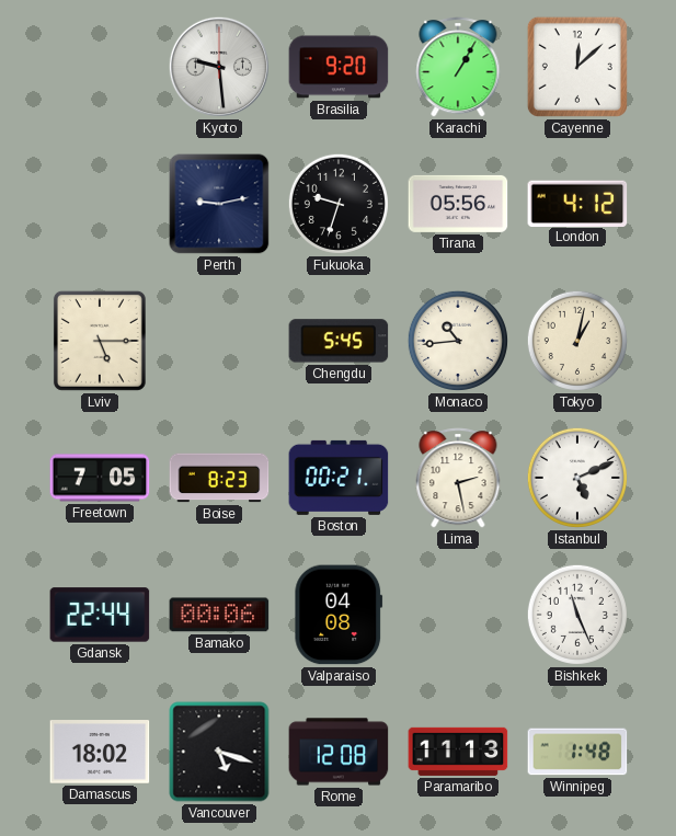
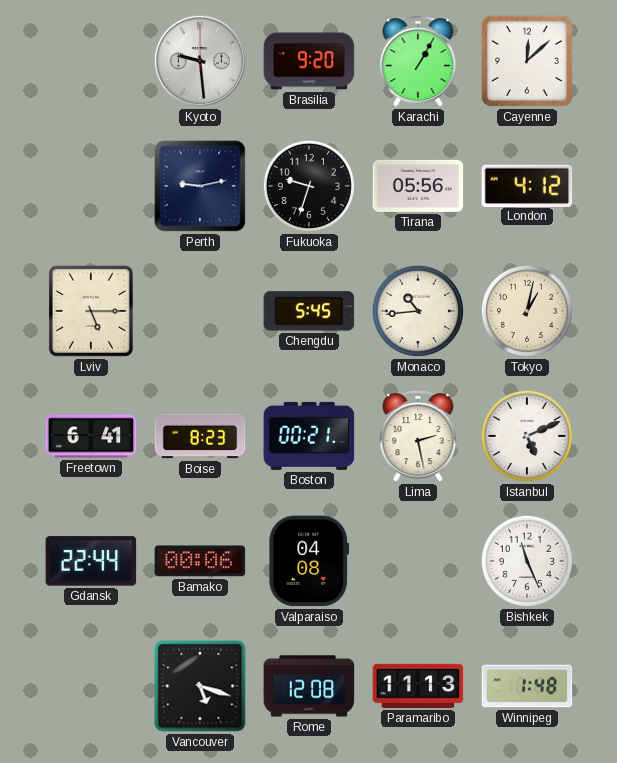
Freetown: 7:05 -> 6:41 (91, 436)
Damascus: 18:02 -> none (100, 752)
